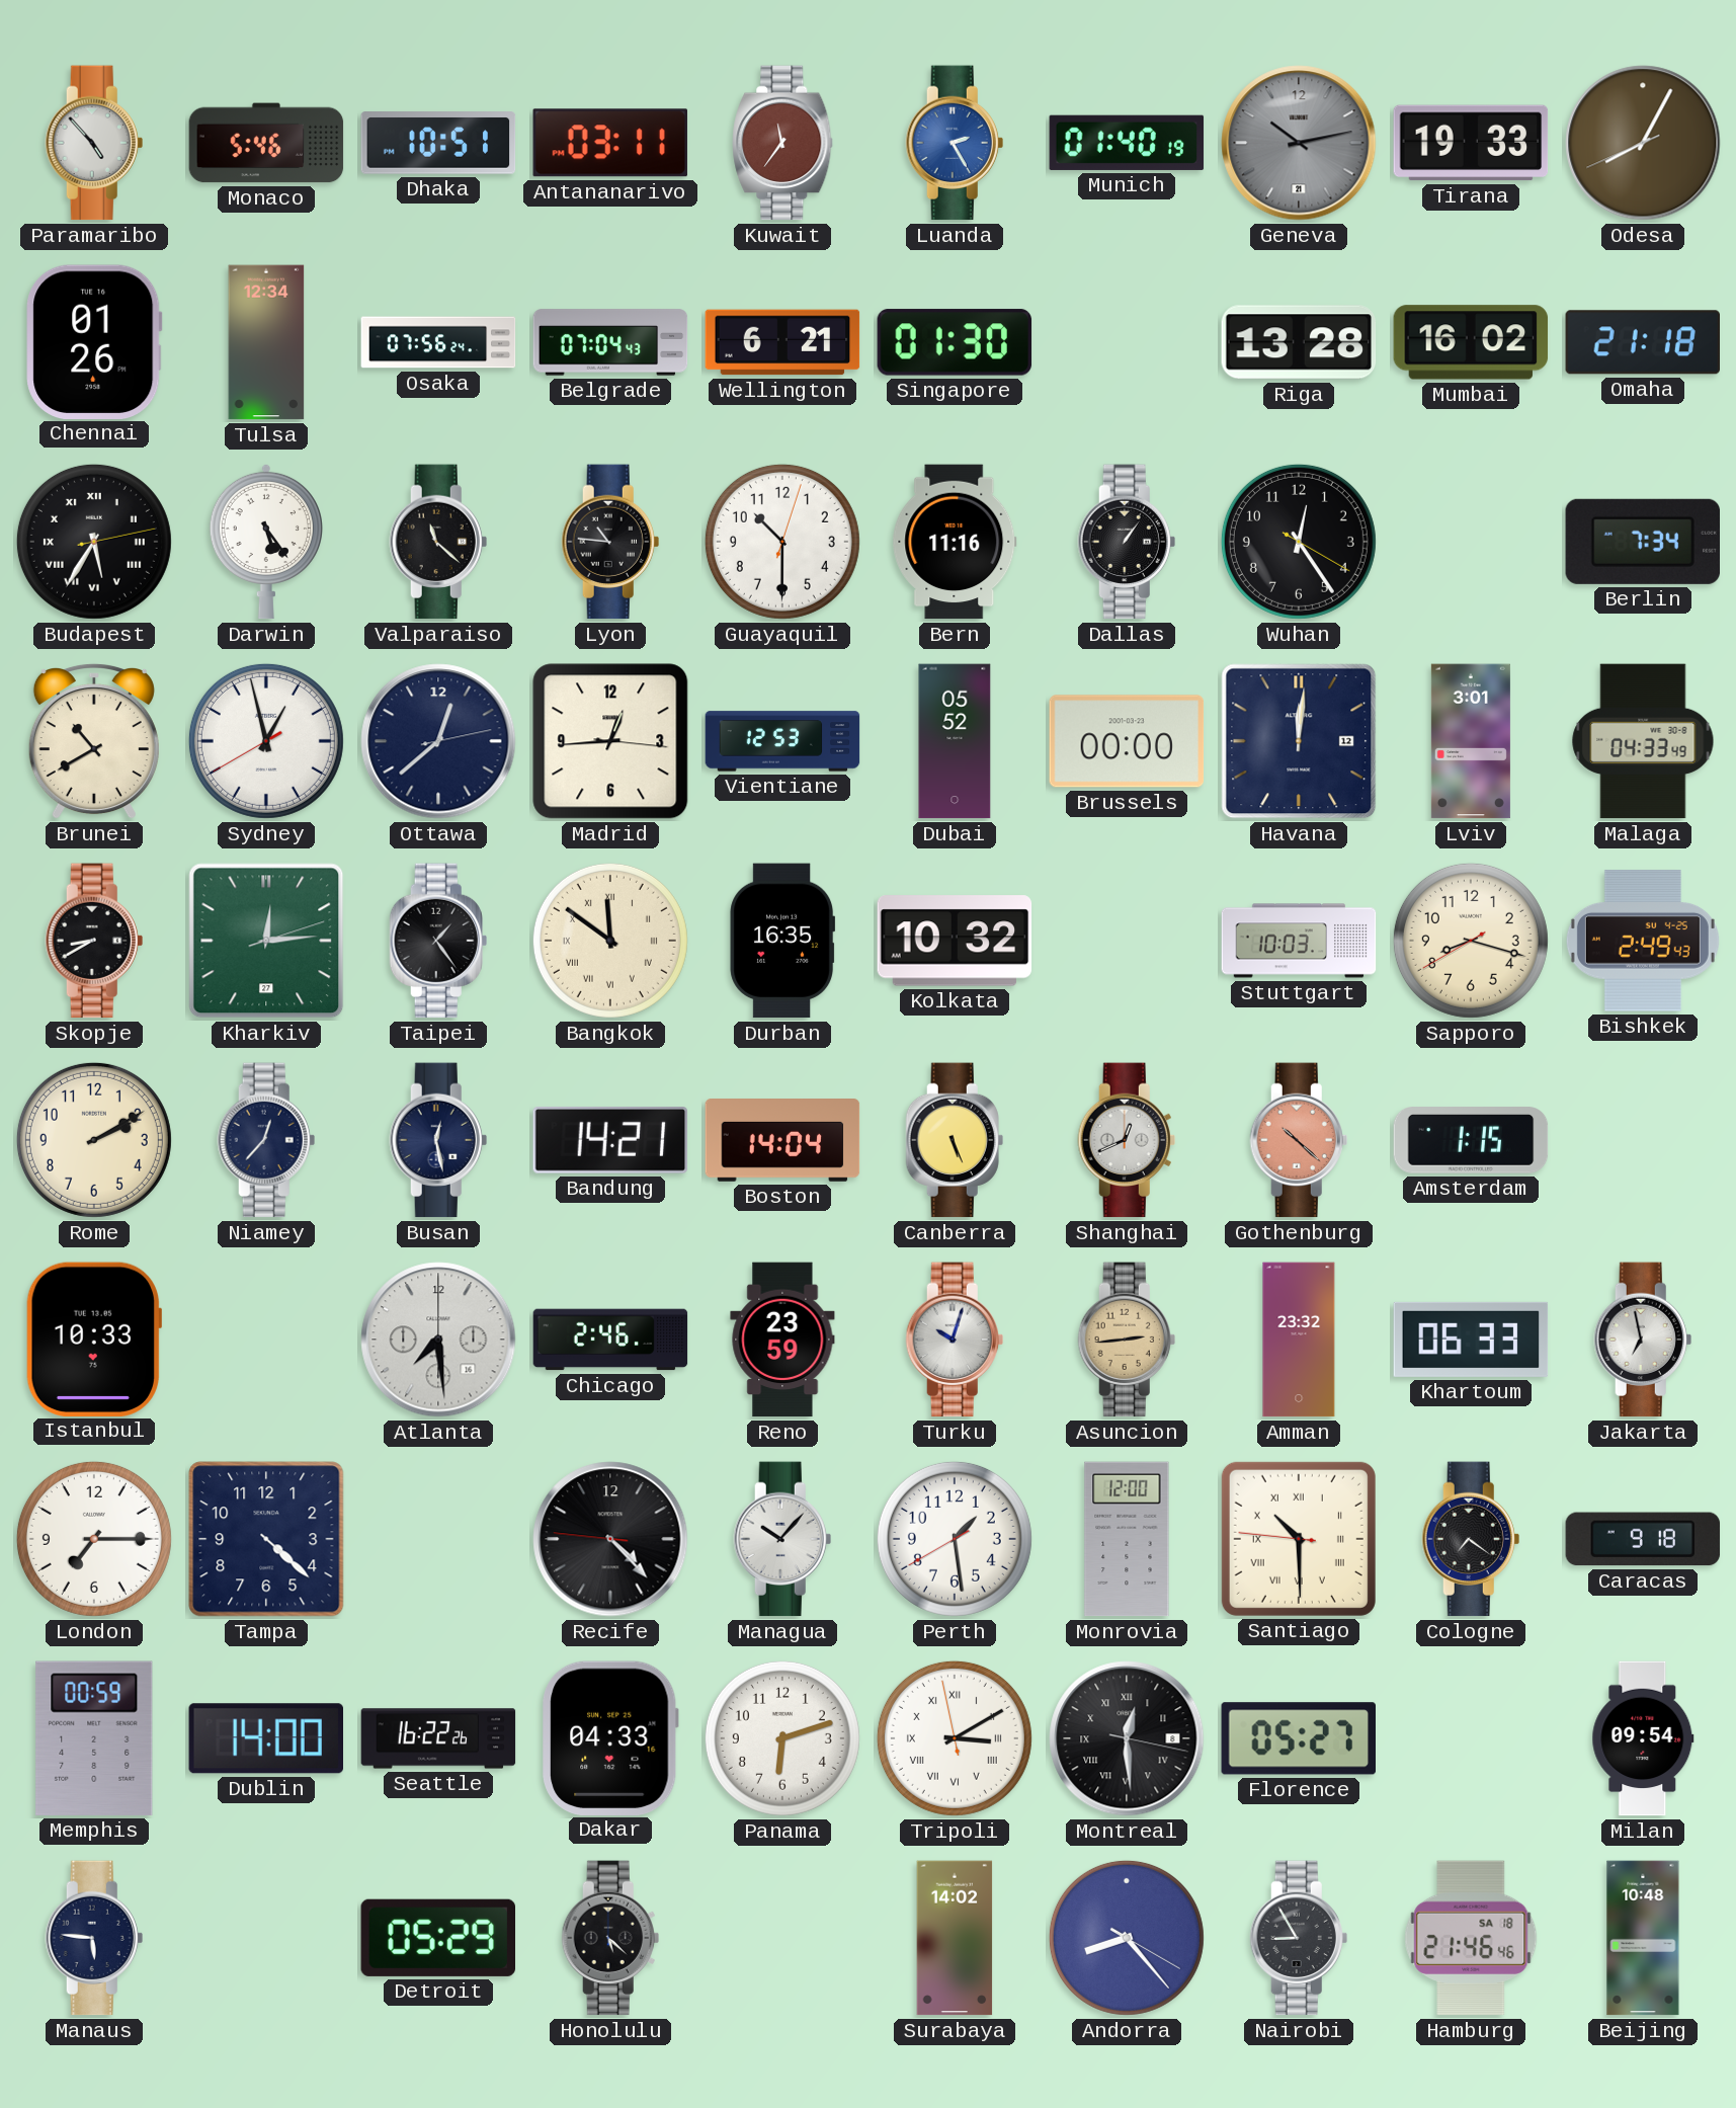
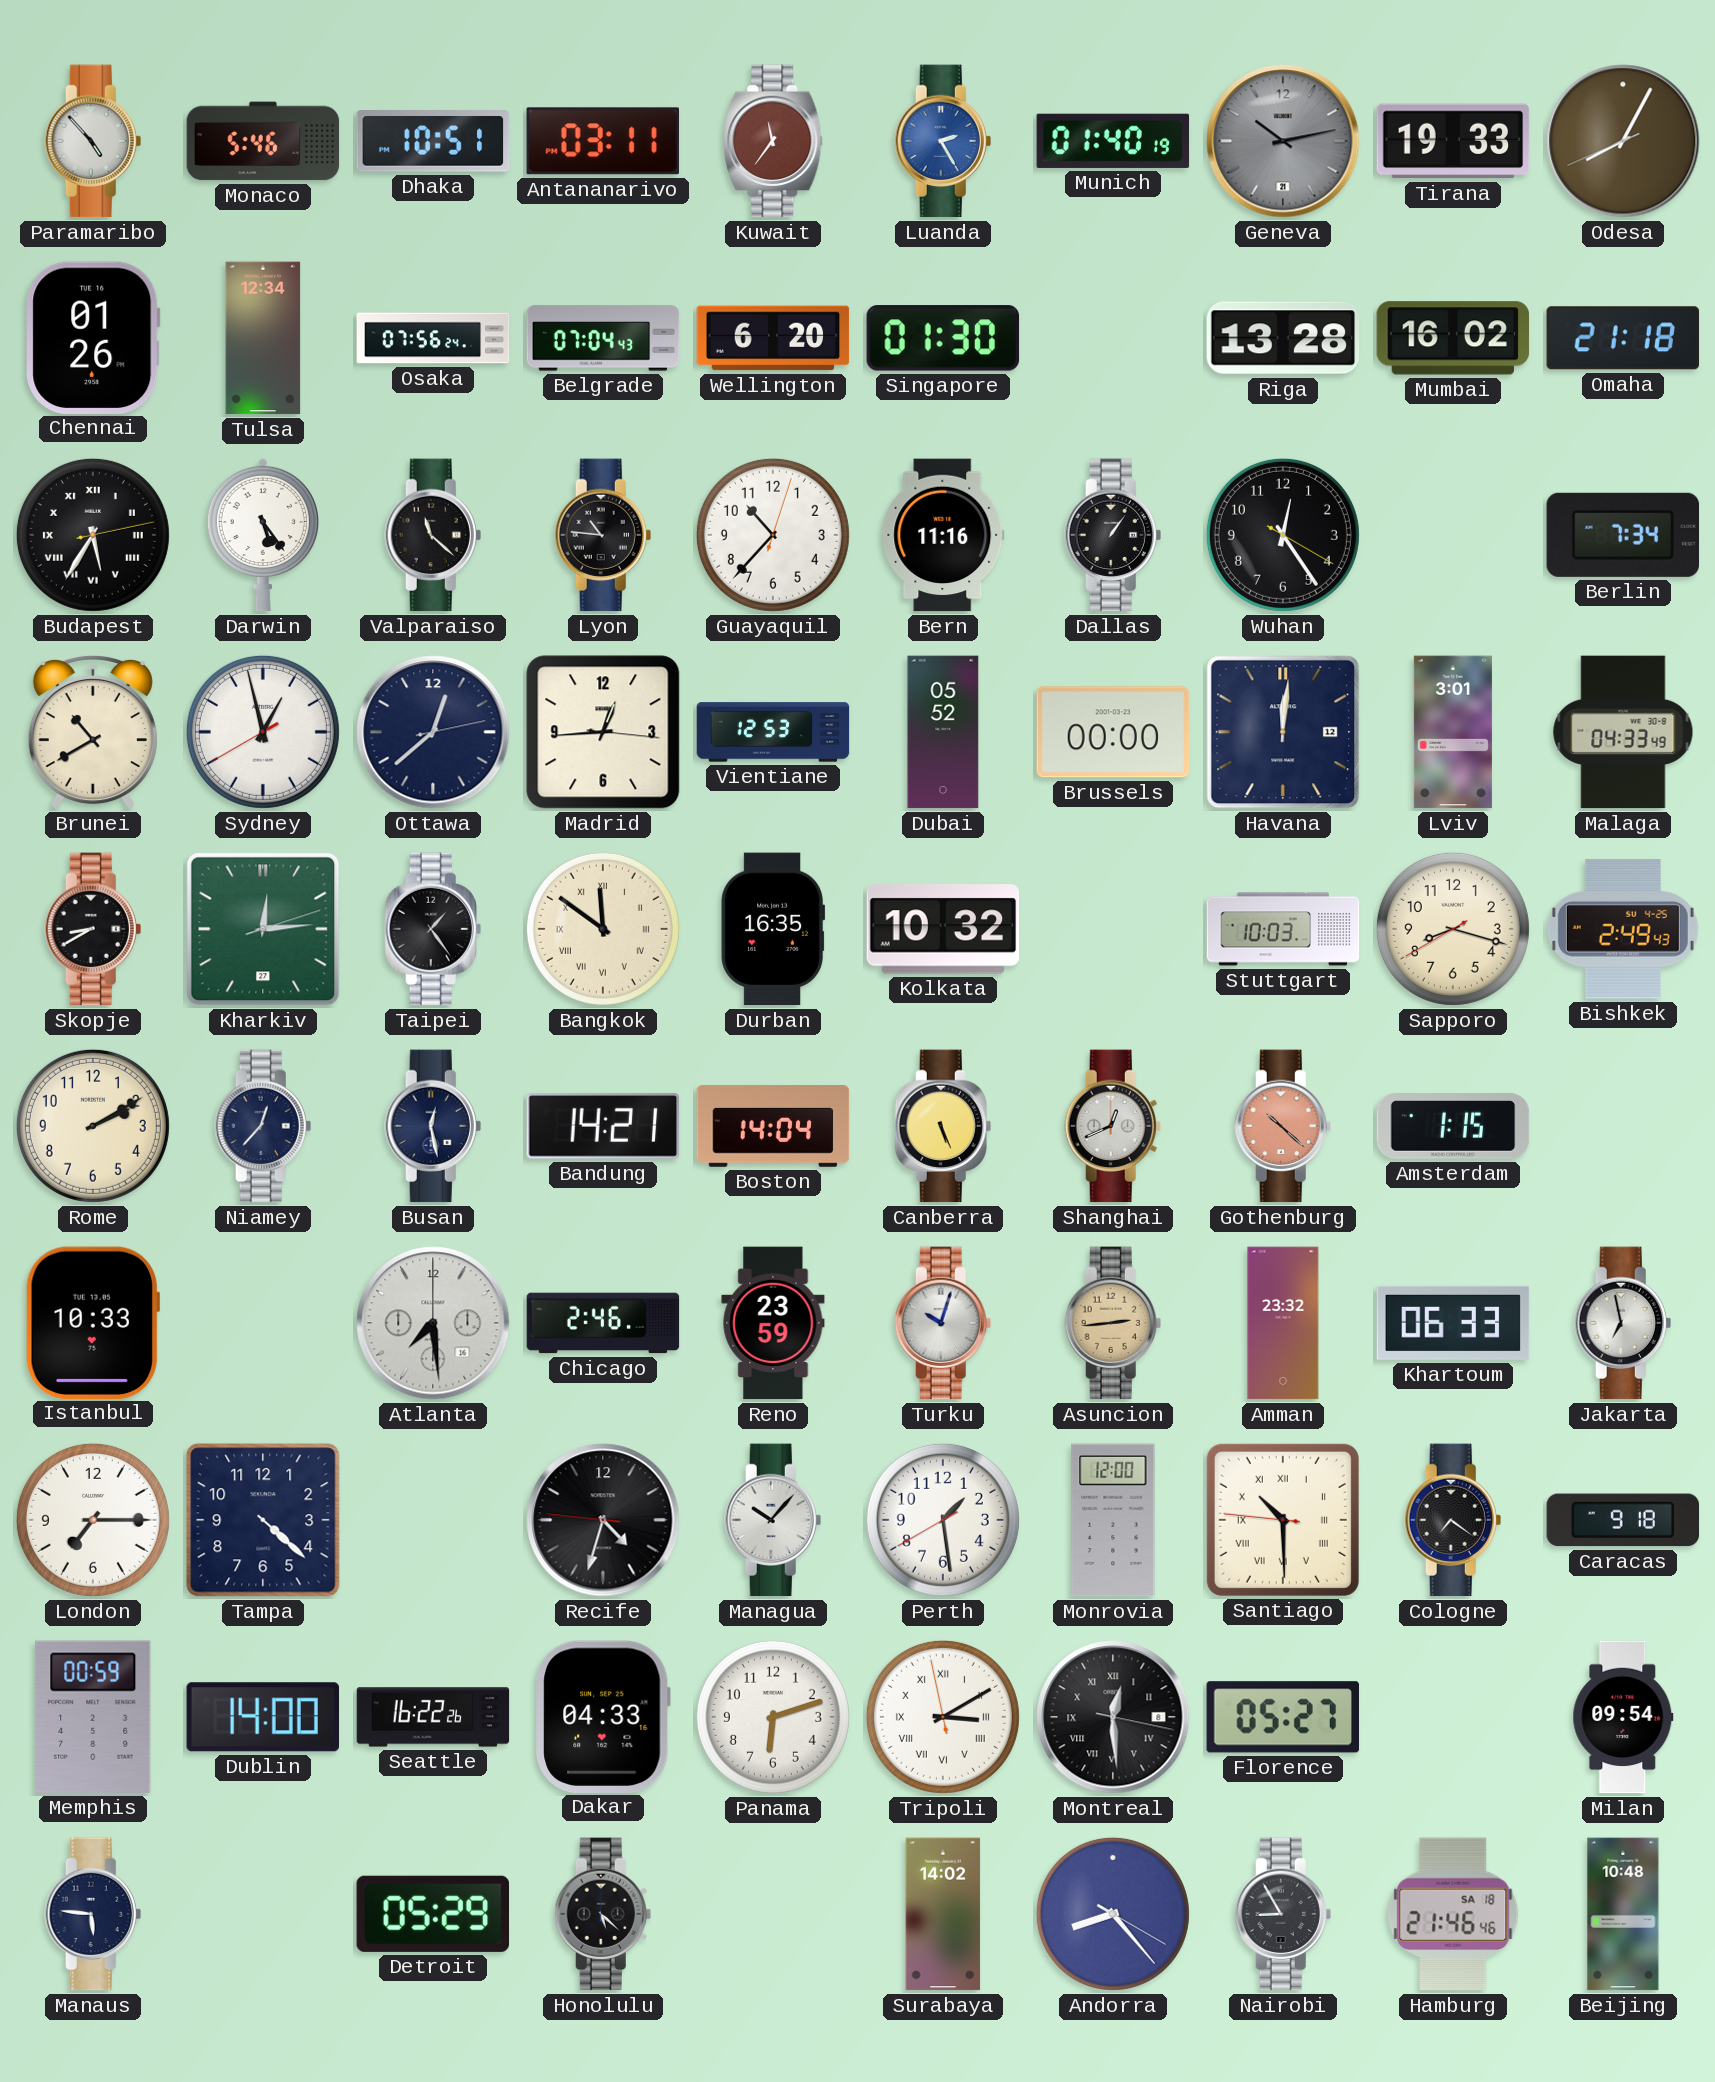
Wellington: 6:21 -> 6:20 (773, 338)
Guayaquil: 10:30 -> 10:37 (773, 535)
Recife: 4:22 -> 4:32 (603, 1520)
